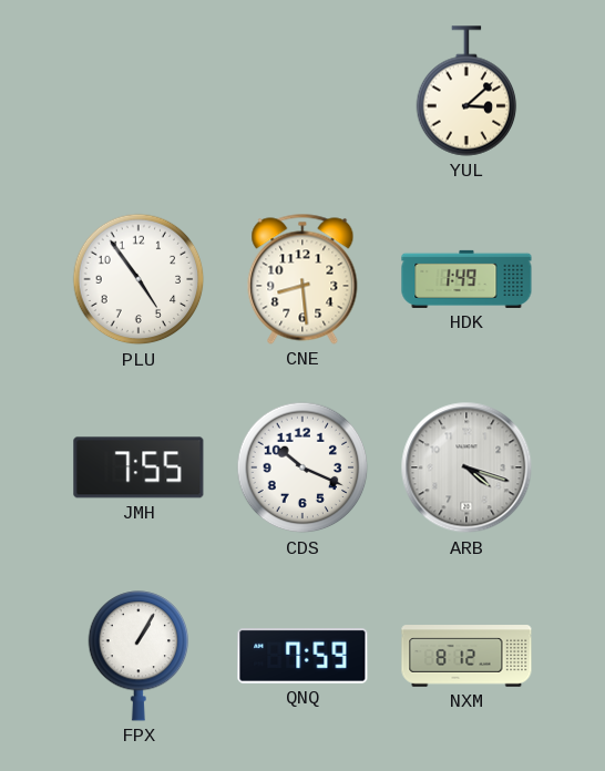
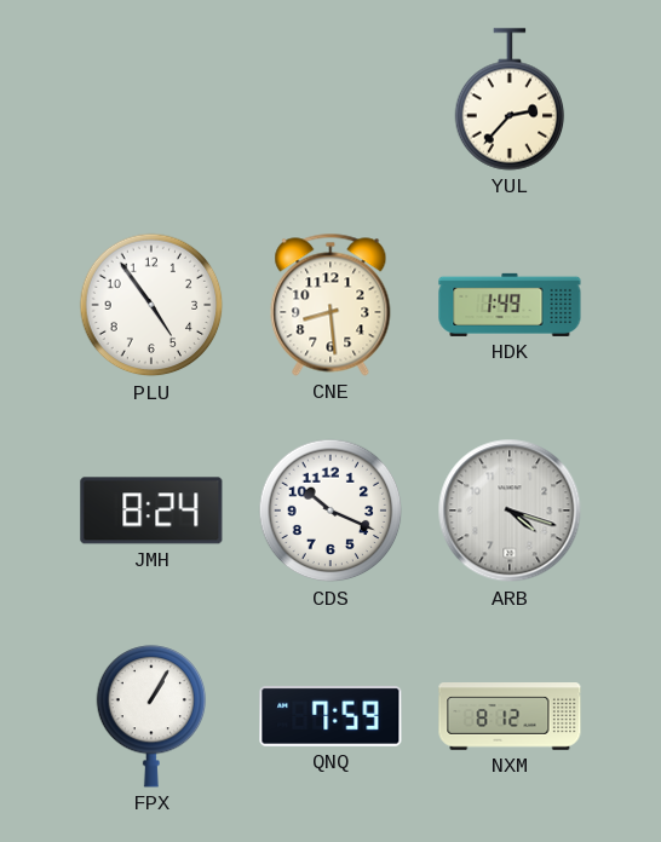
YUL: 3:08 -> 2:37 (510, 99)
JMH: 7:55 -> 8:24 (151, 511)
